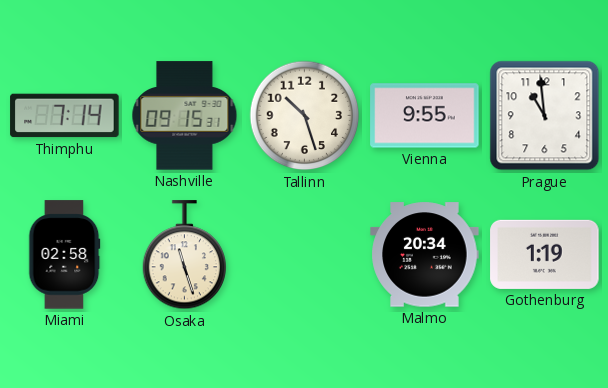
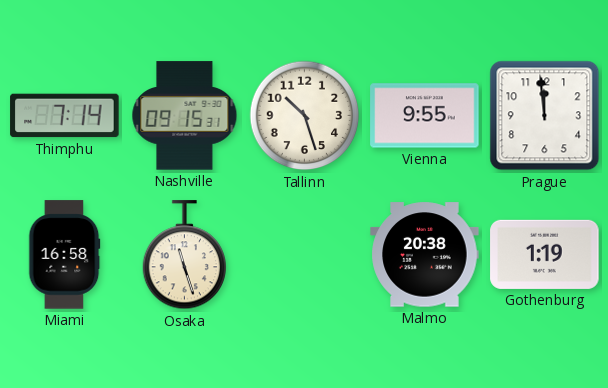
Prague: 10:59 -> 11:59 (545, 116)
Miami: 02:58 -> 16:58 (65, 255)
Malmo: 20:34 -> 20:38 (425, 255)
